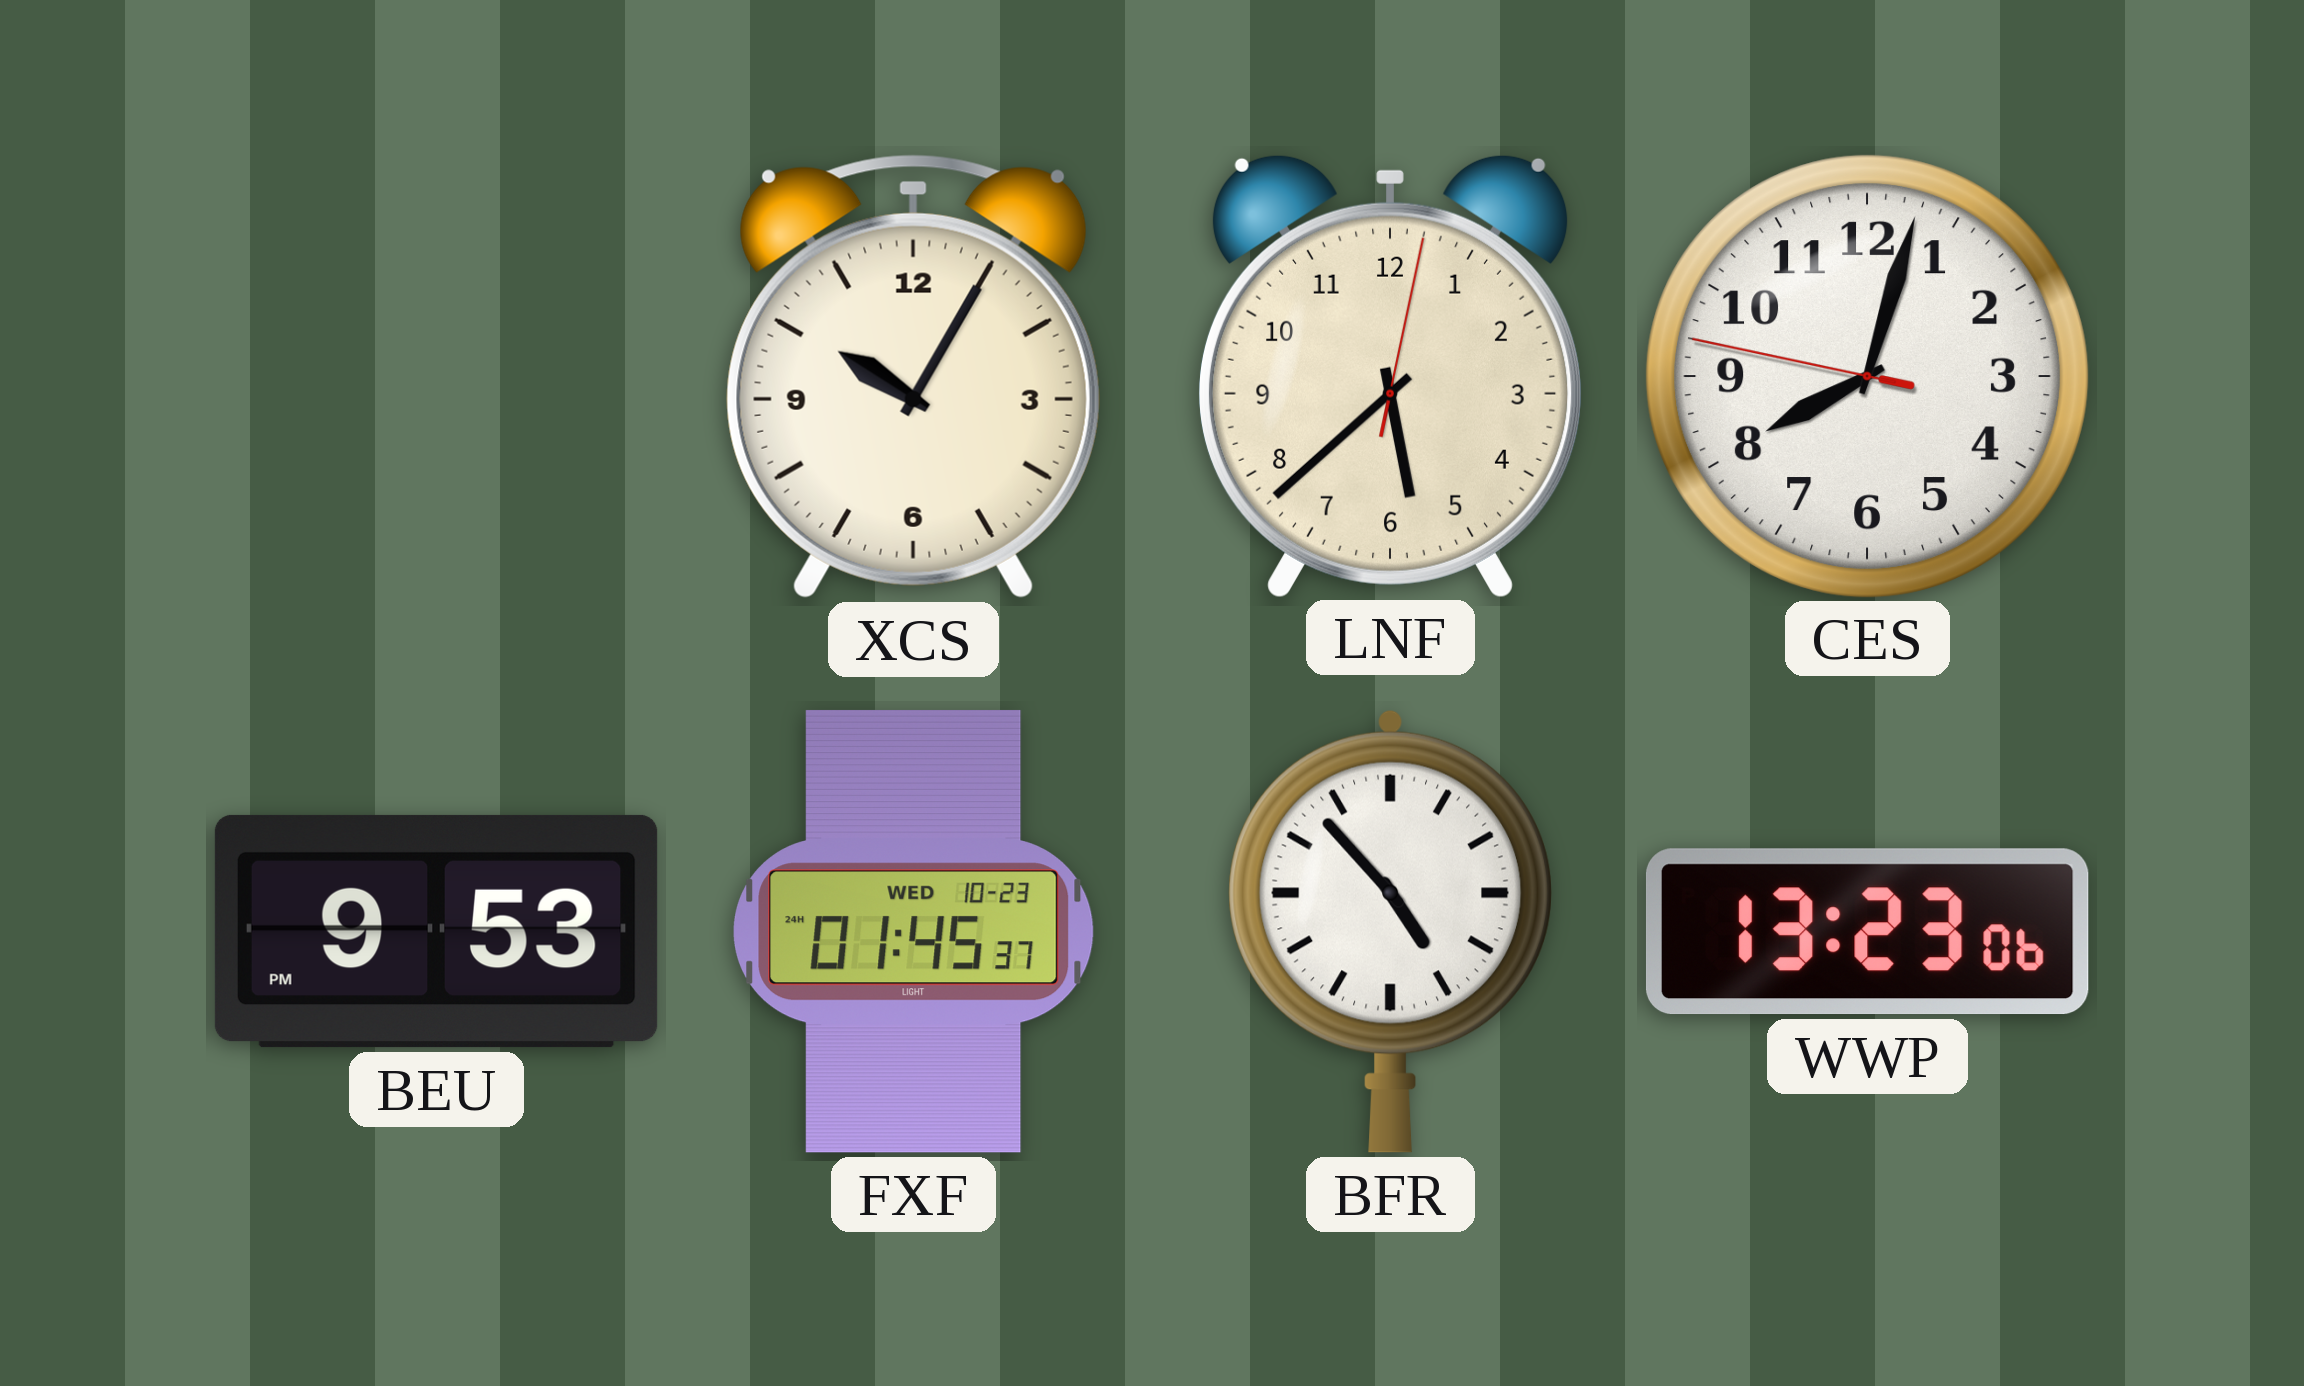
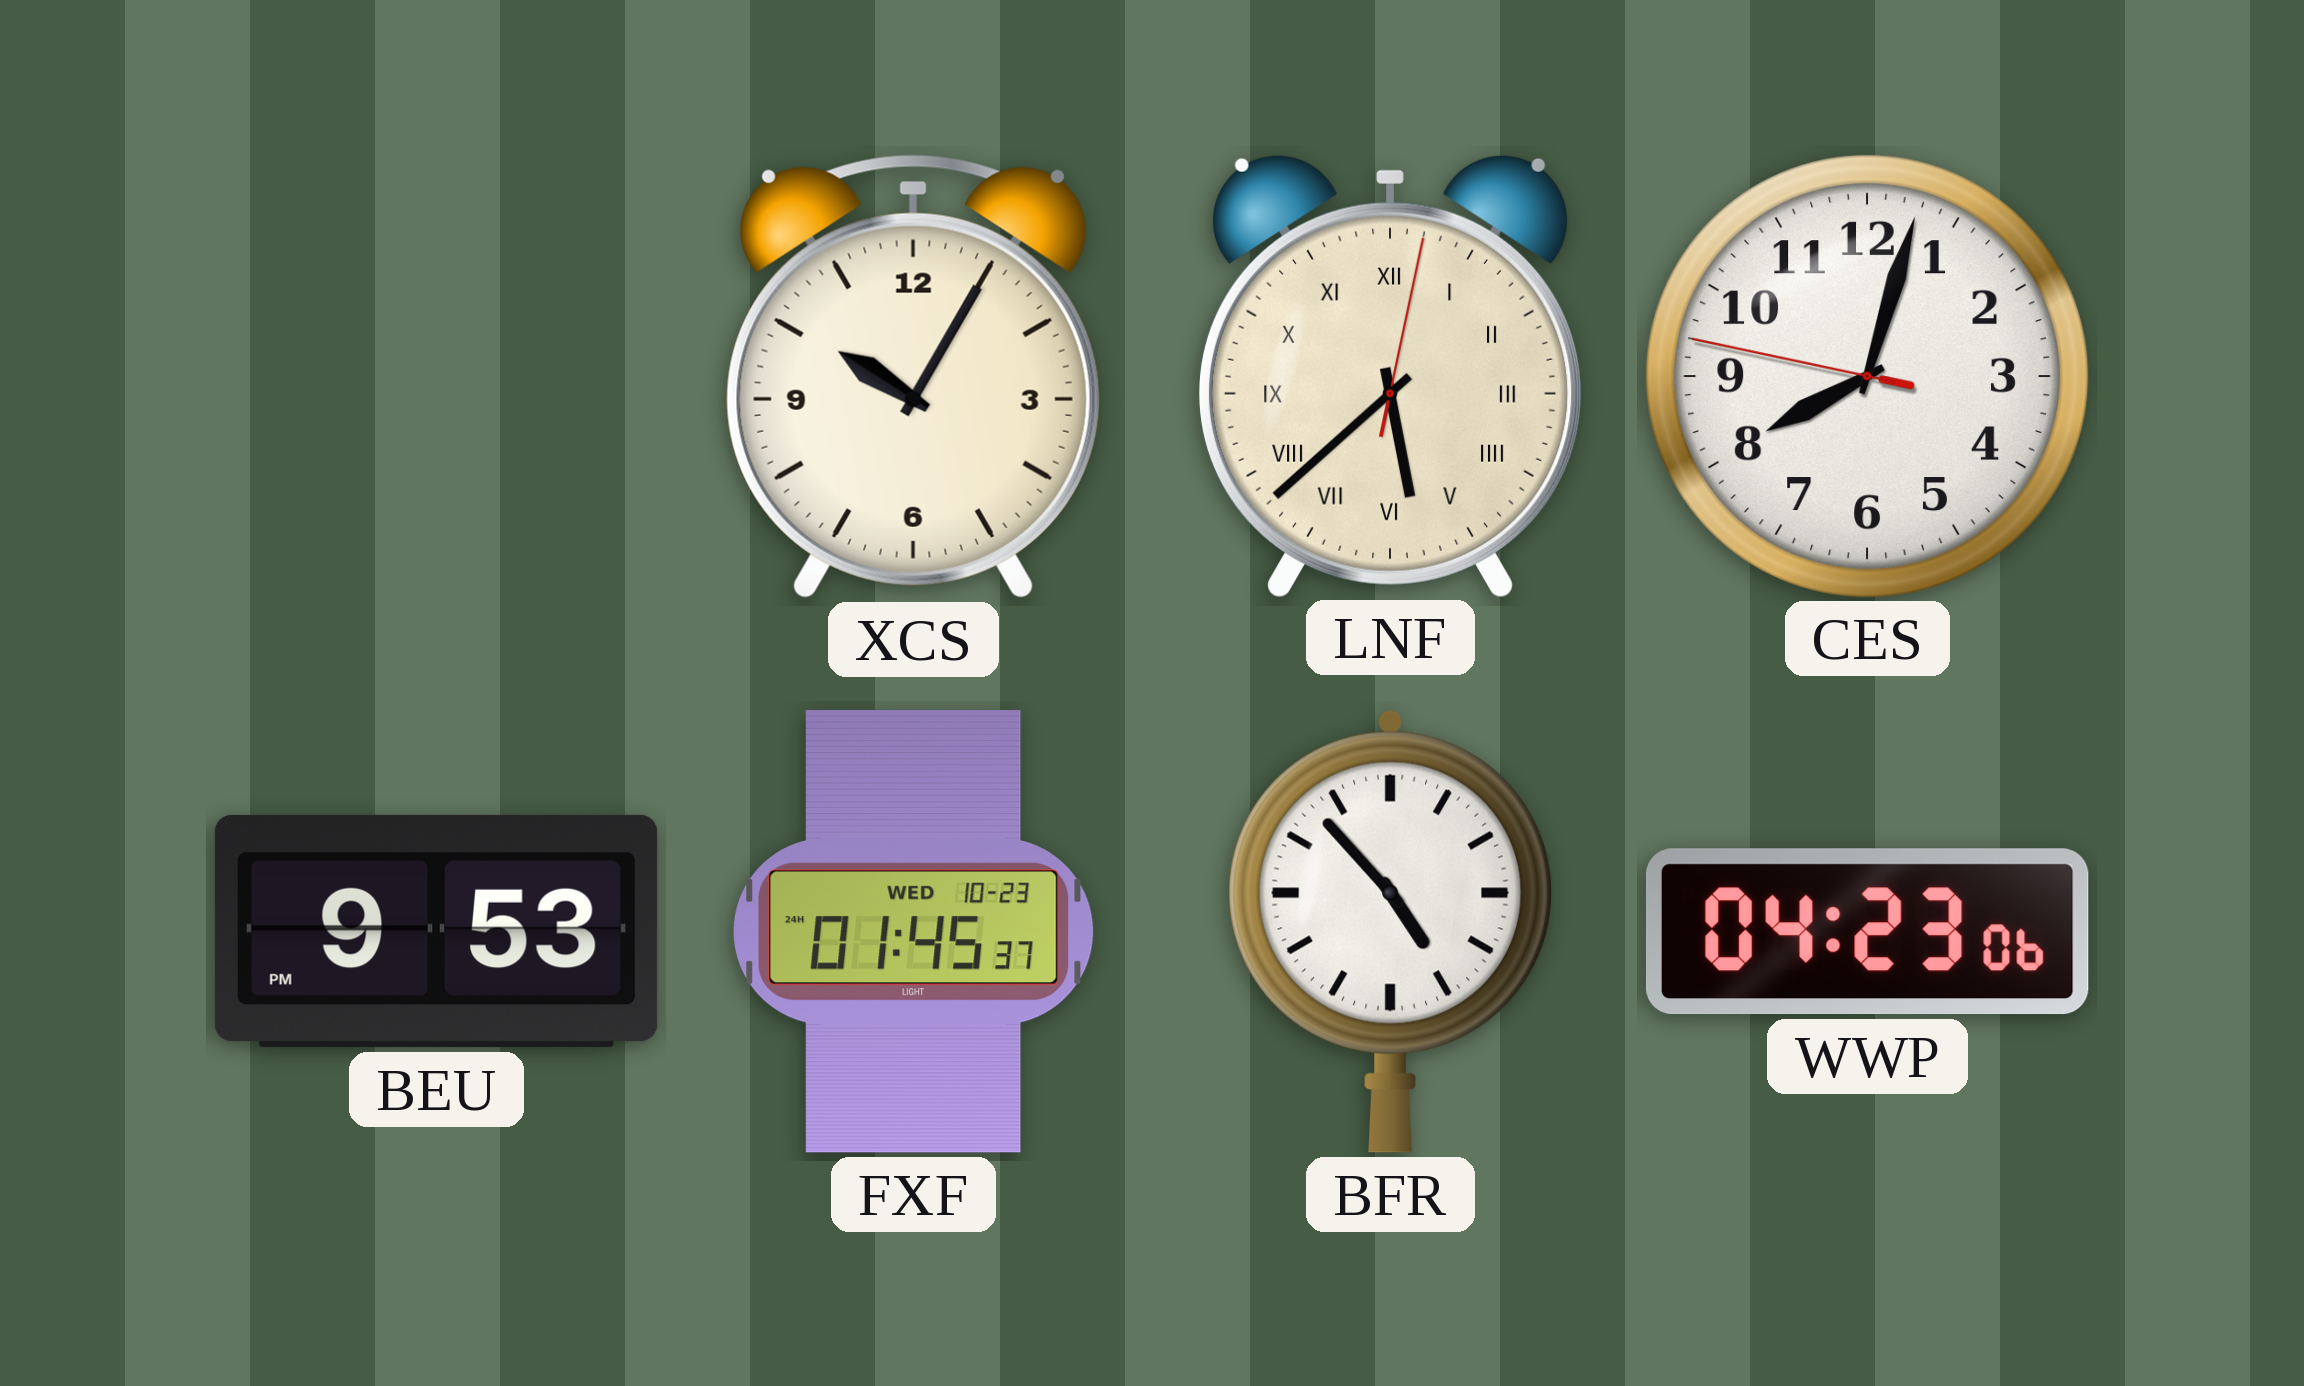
LNF numerals: Arabic -> Roman (1390, 376)
WWP: 13:23 -> 04:23 (1867, 932)
